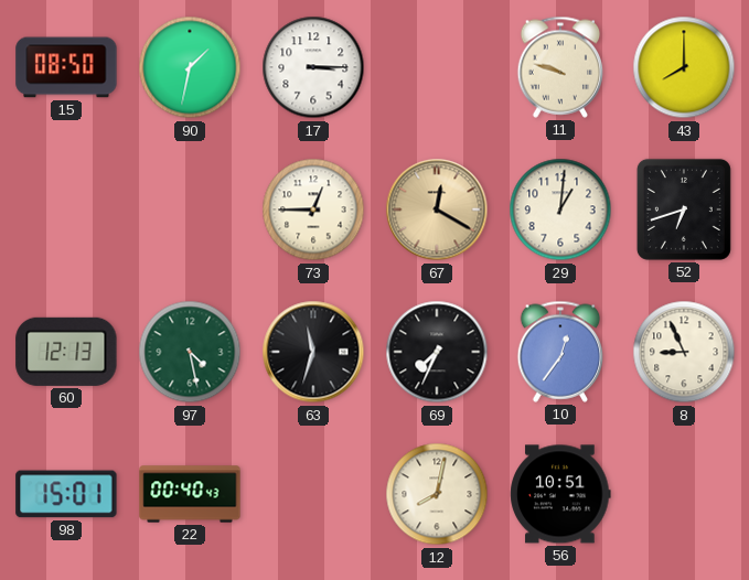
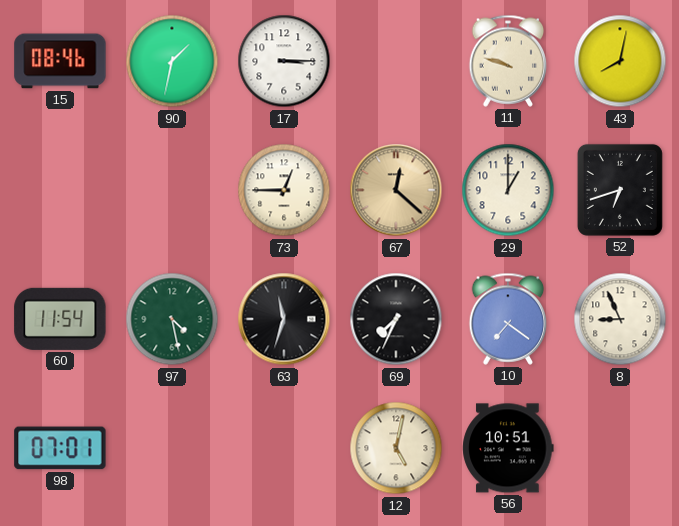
15: 08:50 -> 08:46 (60, 61)
43: 8:00 -> 8:02 (620, 61)
67: 12:20 -> 12:22 (396, 190)
29: 1:01 -> 1:00 (508, 190)
60: 12:13 -> 11:54 (60, 319)
10: 12:36 -> 7:21 (508, 319)
98: 15:01 -> 07:01 (60, 448)
22: 00:40 -> none (190, 494)
12: 8:02 -> 5:02 (396, 448)
